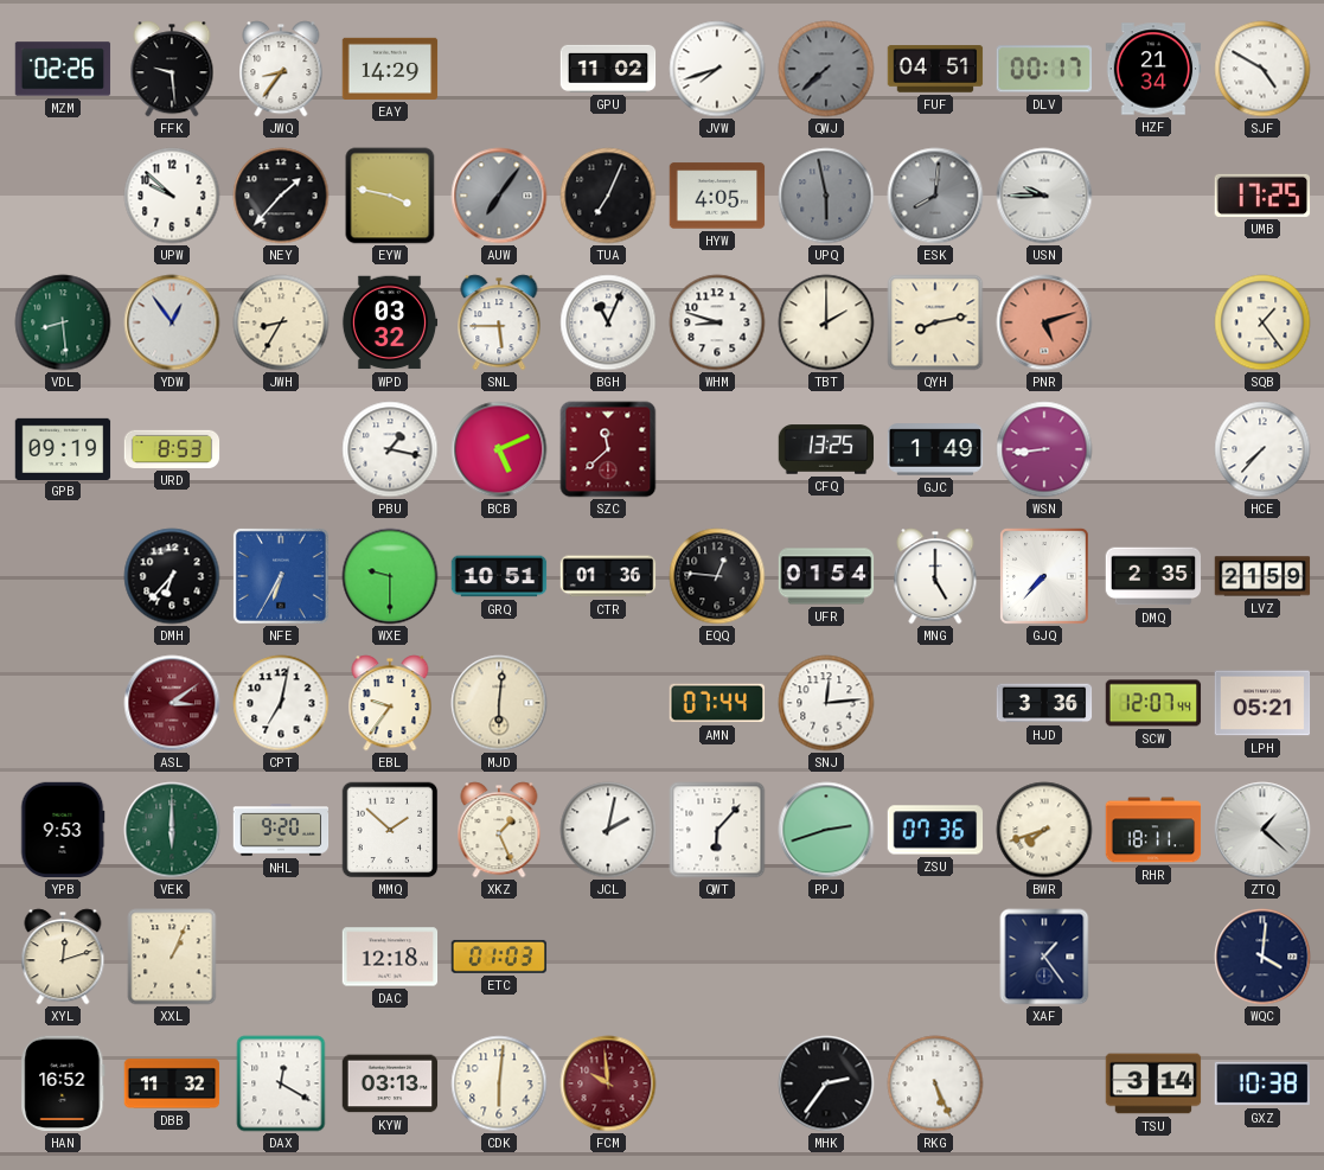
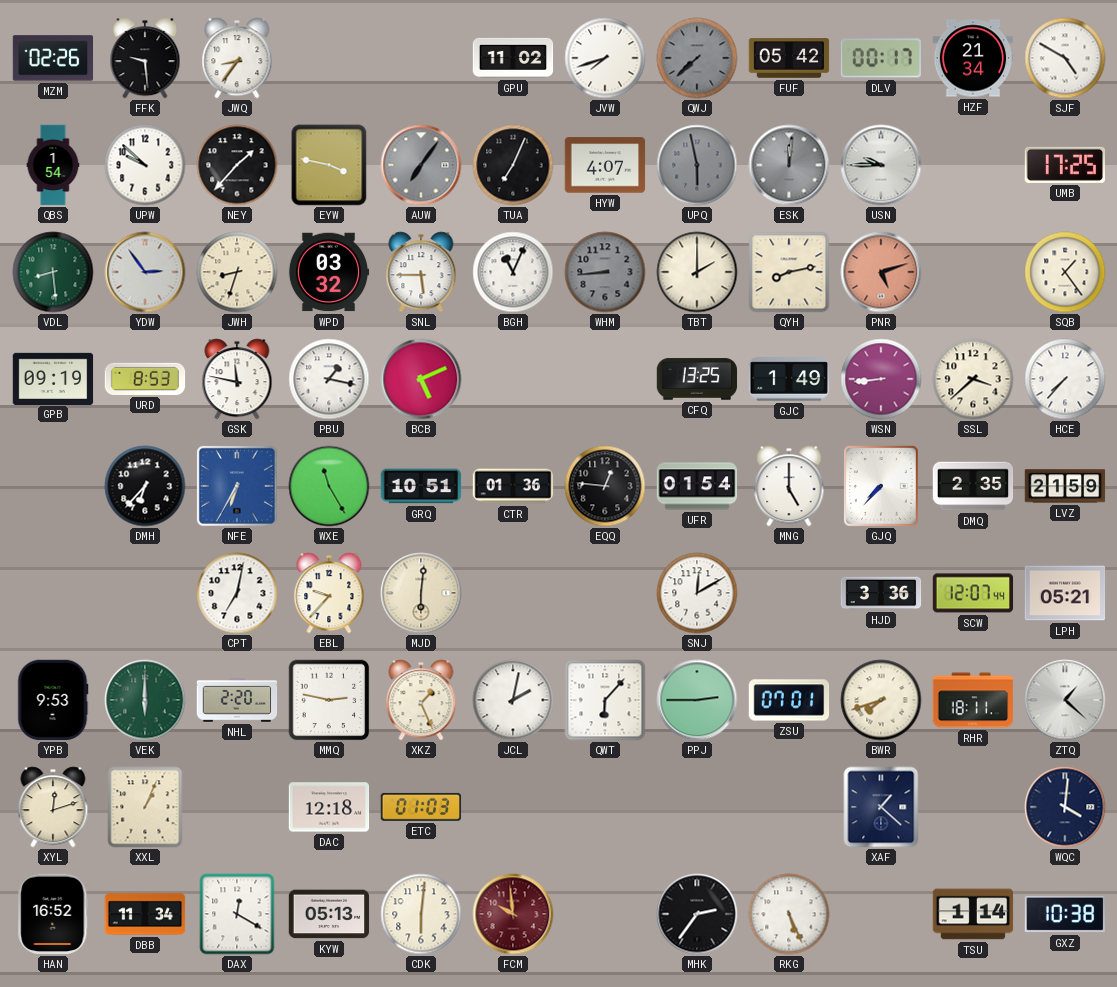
EAY: 14:29 -> none (390, 69)
FUF: 04:51 -> 05:42 (789, 58)
QBS: none -> 1:54 (53, 165)
HYW: 4:05 -> 4:07 (605, 165)
ESK: 8:01 -> 12:01 (789, 165)
YDW: 12:54 -> 2:54 (145, 272)
JWH: 8:35 -> 8:33 (237, 272)
WHM: 8:48 -> 8:44 (605, 272)
WHM dial: white -> grey (605, 272)
GSK: none -> 11:47 (237, 379)
SZC: 11:38 -> none (608, 449)
SSL: none -> 3:38 (973, 379)
WXE: 9:30 -> 11:25 (329, 486)
ASL: 3:09 -> none (172, 703)
EBL: 9:36 -> 9:37 (329, 593)
AMN: 07:44 -> none (717, 703)
SNJ: 12:14 -> 12:10 (697, 593)
NHL: 9:20 -> 2:20 (237, 700)
MMQ: 1:52 -> 2:47 (329, 700)
PPJ: 2:42 -> 2:45 (697, 700)
ZSU: 07:36 -> 07:01 (789, 700)
XAF: 1:24 -> 1:22 (881, 807)
DBB: 11:32 -> 11:34 (145, 914)
KYW: 03:13 -> 05:13 (329, 914)
TSU: 3:14 -> 1:14 (973, 914)
